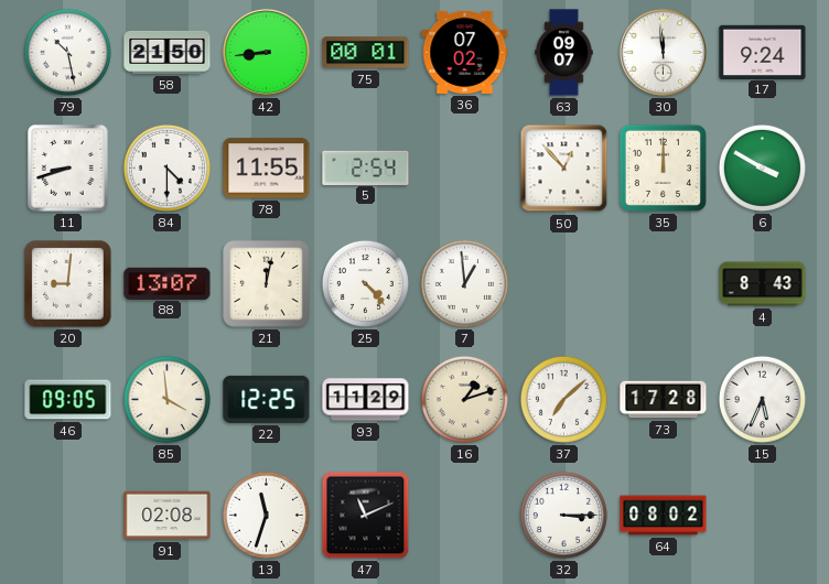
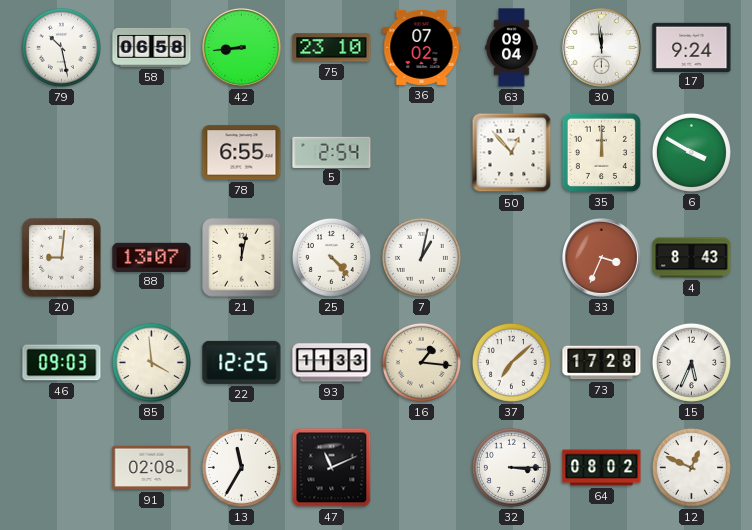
58: 21:50 -> 06:58 (152, 47)
75: 00:01 -> 23:10 (332, 48)
63: 09:07 -> 09:04 (512, 48)
11: 8:42 -> none (68, 169)
84: 4:30 -> none (166, 167)
78: 11:55 -> 6:55 (242, 153)
7: 12:59 -> 1:02 (421, 257)
33: none -> 3:34 (602, 258)
46: 09:05 -> 09:03 (62, 363)
93: 11:29 -> 11:33 (332, 363)
16: 1:12 -> 1:16 (421, 362)
13: 11:33 -> 11:35 (241, 467)
12: none -> 12:49 (691, 467)
